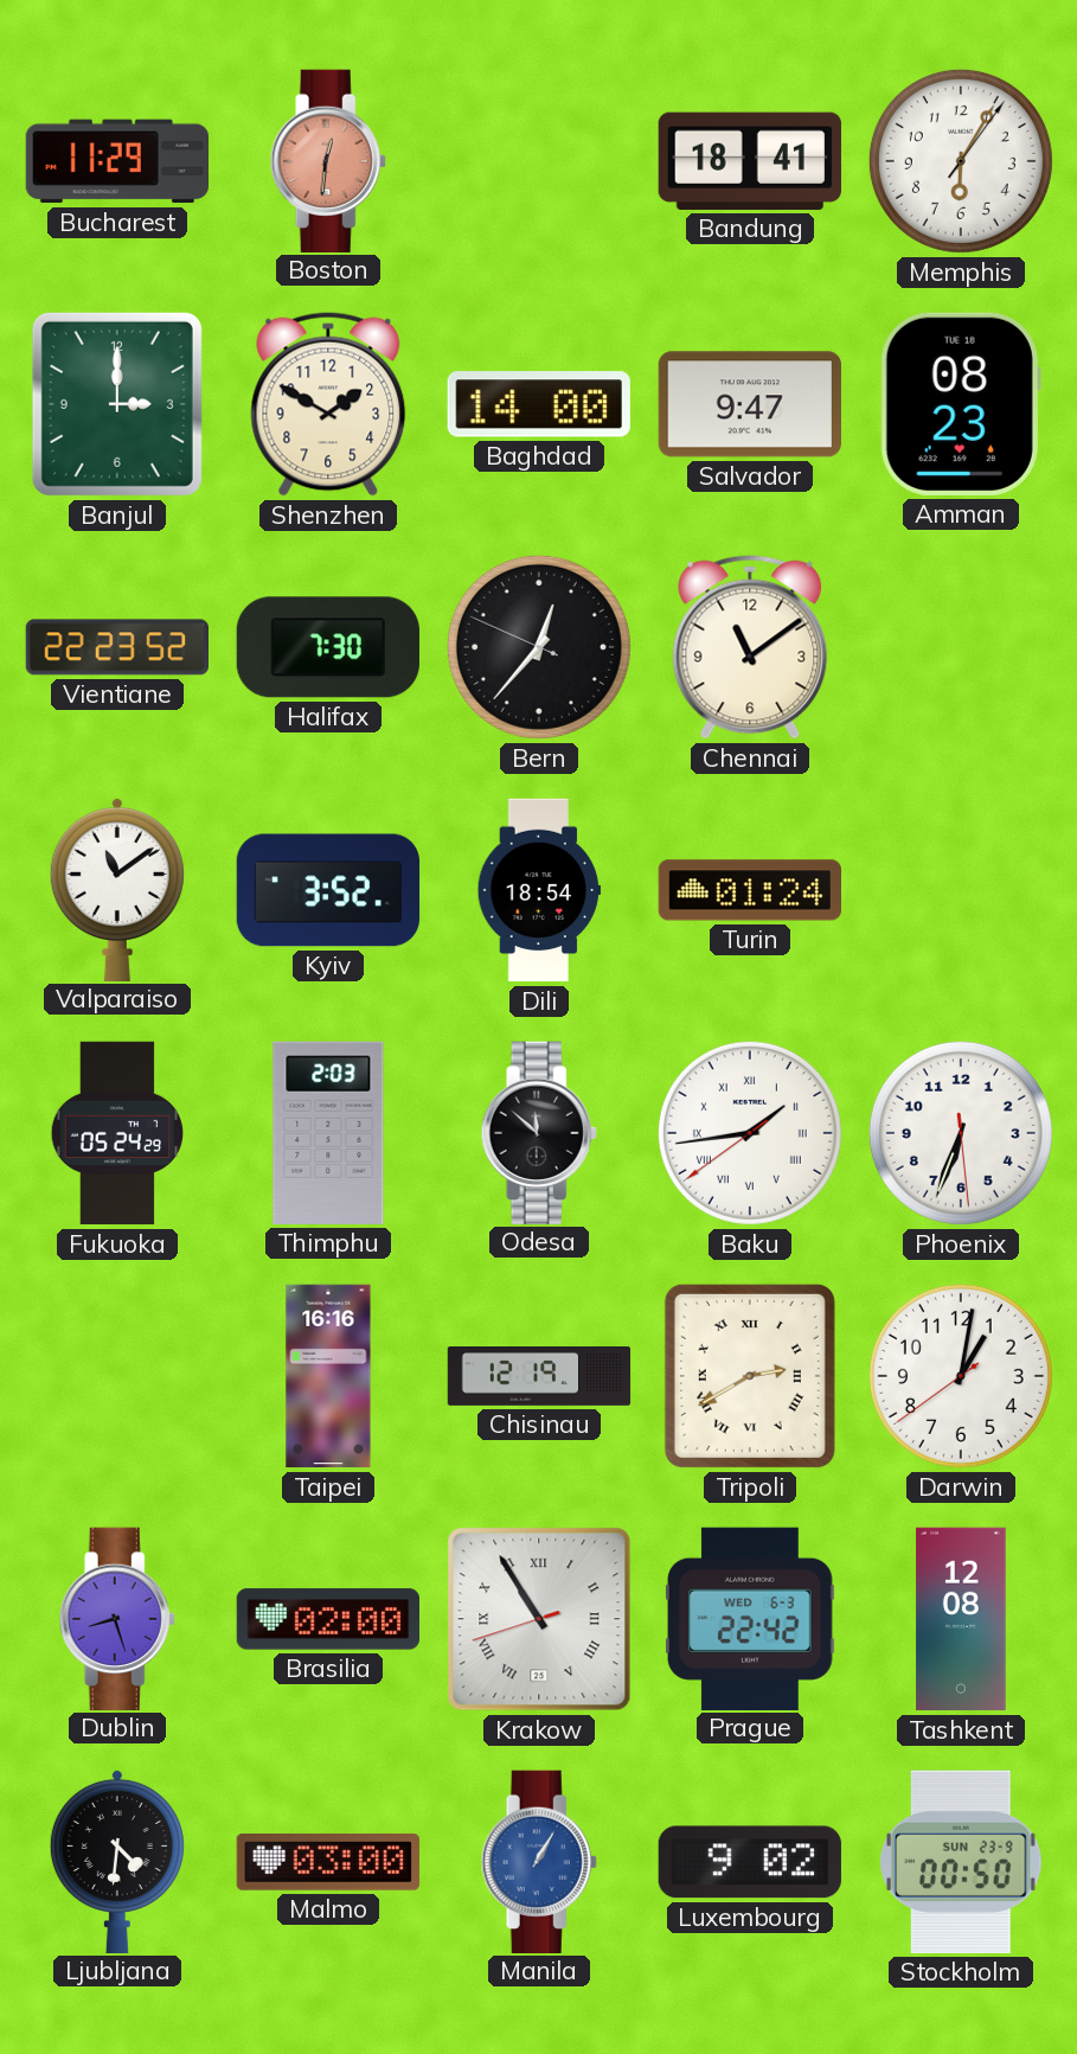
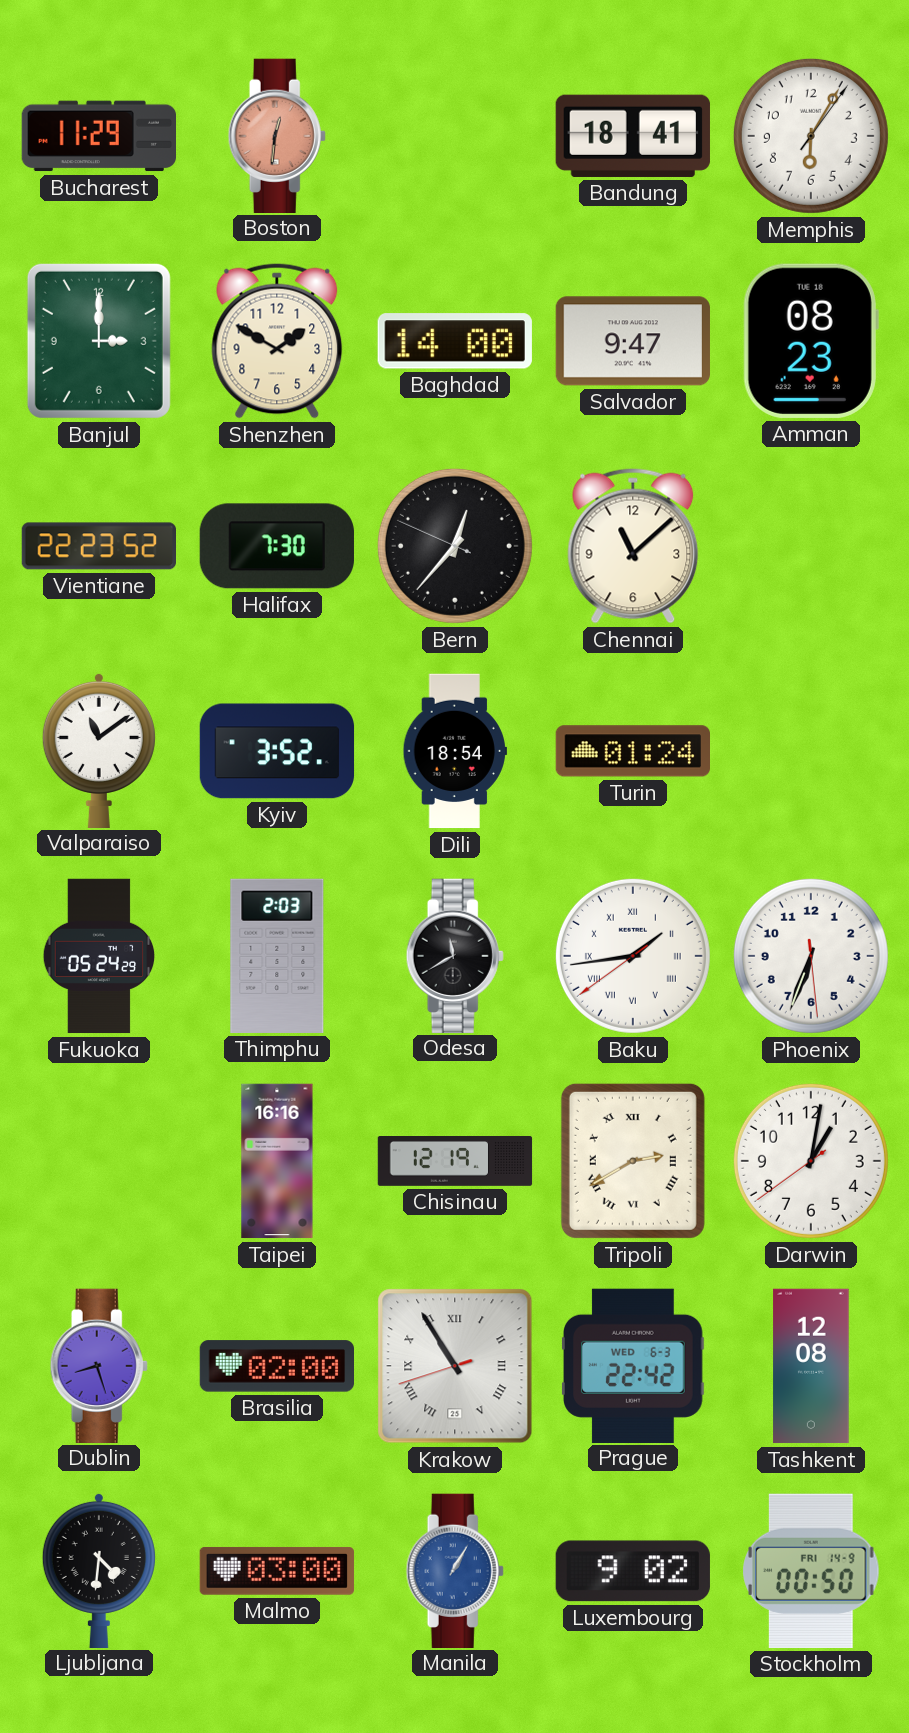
Chennai: 11:09 -> 11:08 (633, 546)
Odesa: 11:52 -> 11:40 (455, 955)
Stockholm date: SUN 23-9 -> FRI 14-9 (811, 1571)
